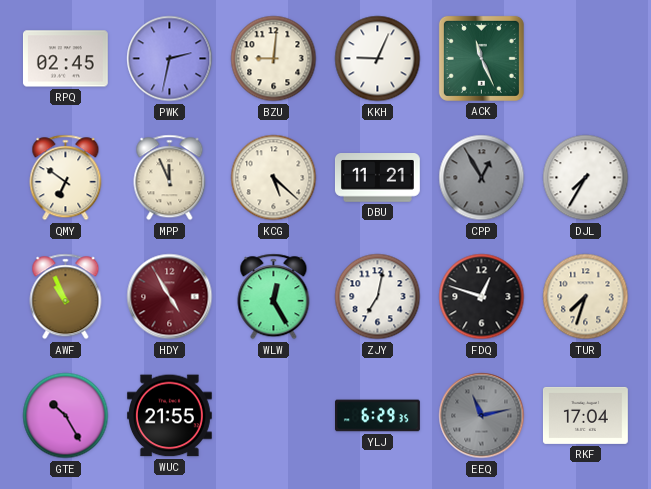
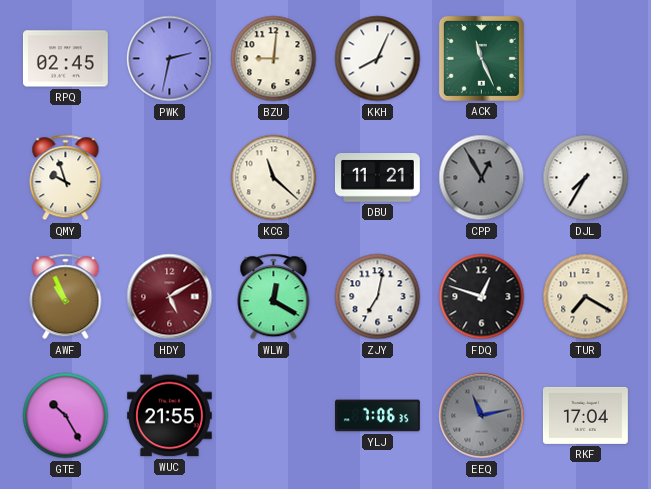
KKH: 9:04 -> 8:04 (378, 59)
QMY: 6:51 -> 9:57 (66, 178)
MPP: 11:56 -> none (170, 178)
KCG: 5:22 -> 11:22 (274, 178)
HDY: 4:55 -> 5:10 (170, 297)
WLW: 12:25 -> 12:20 (274, 297)
TUR: 7:33 -> 7:20 (586, 297)
YLJ: 6:29 -> 7:06 (378, 416)
